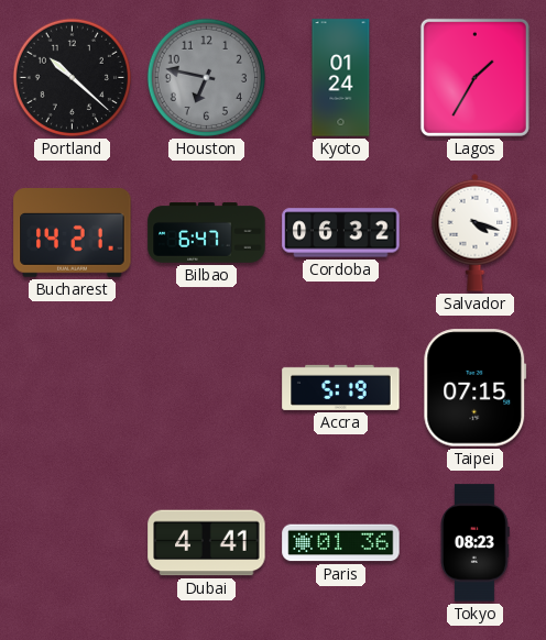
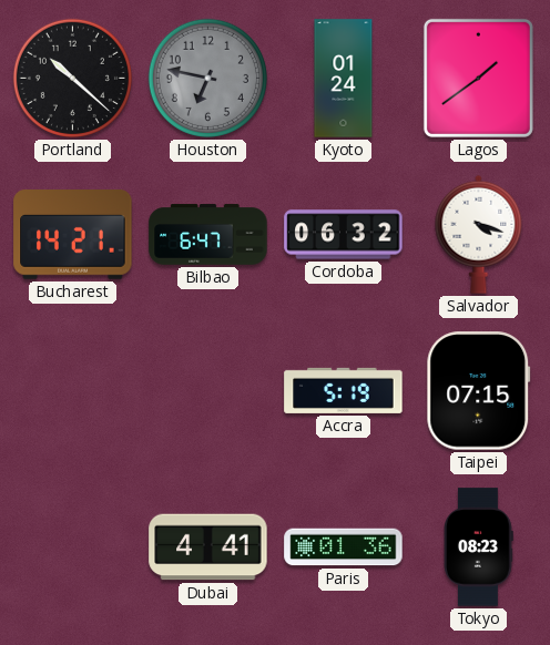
Lagos: 1:35 -> 1:39 (478, 78)
